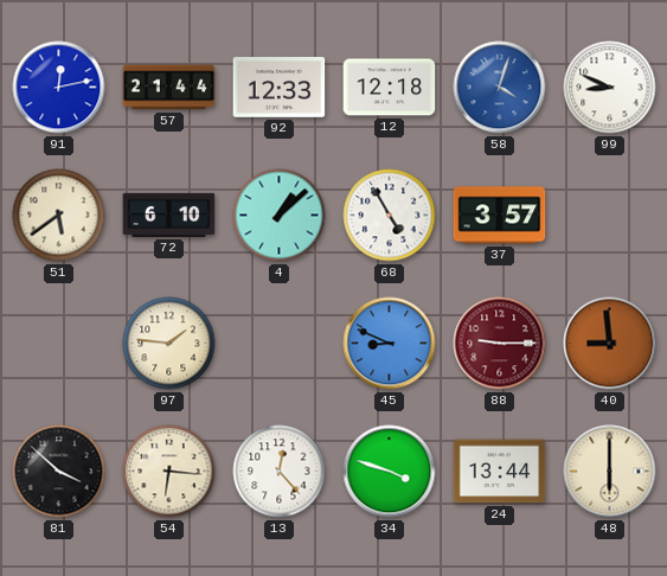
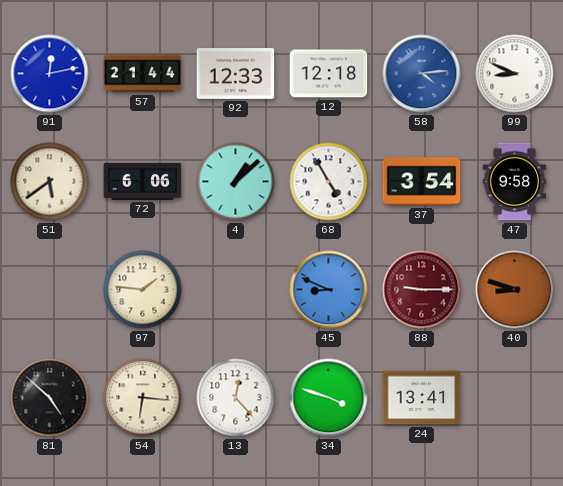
58: 4:03 -> 4:14 (422, 74)
72: 6:10 -> 6:06 (143, 181)
37: 3:57 -> 3:54 (422, 182)
47: none -> 9:58 (515, 182)
40: 8:59 -> 8:48 (515, 290)
81: 3:52 -> 4:52 (50, 398)
24: 13:44 -> 13:41 (422, 398)
48: 6:00 -> none (610, 472)
